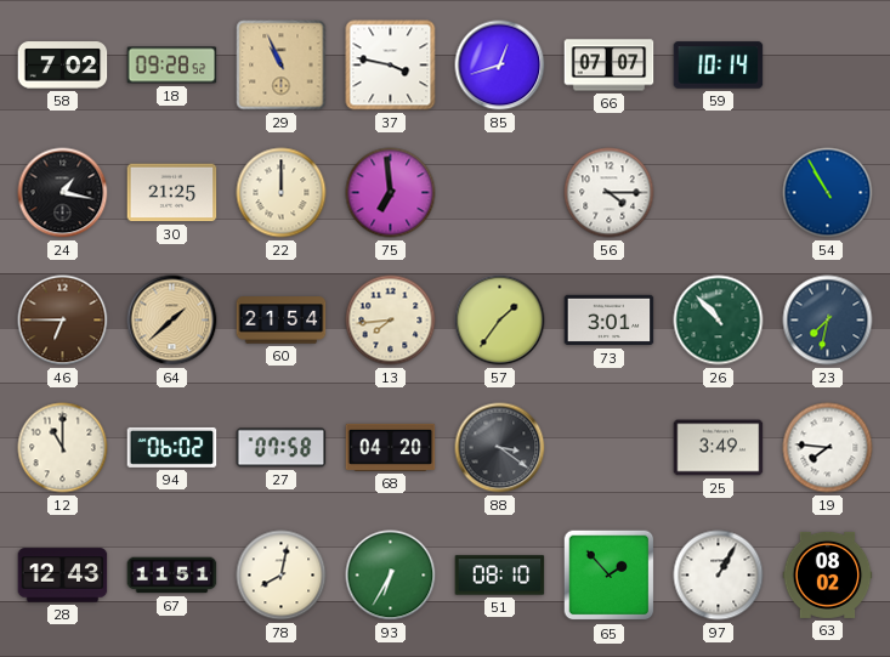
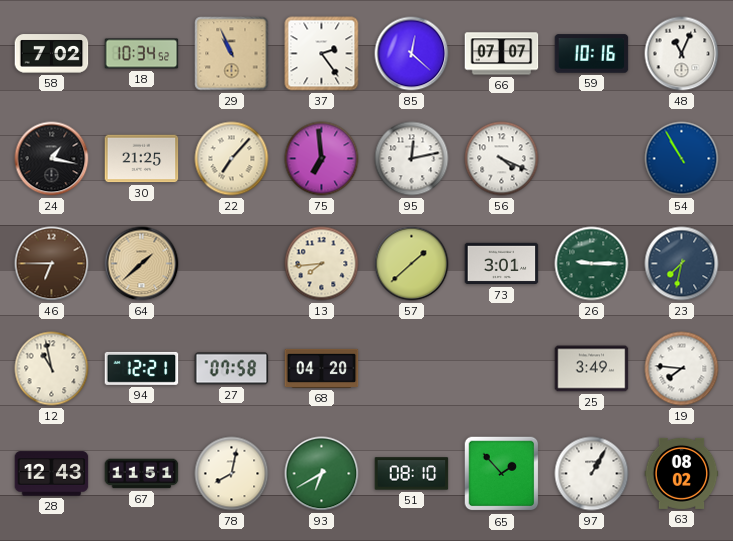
18: 09:28 -> 10:34 (142, 54)
37: 3:47 -> 2:24 (322, 54)
85: 12:42 -> 12:22 (412, 54)
59: 10:14 -> 10:16 (592, 54)
48: none -> 11:04 (682, 54)
22: 12:00 -> 7:07 (232, 159)
95: none -> 12:13 (412, 159)
56: 4:15 -> 4:19 (502, 159)
60: 21:54 -> none (282, 321)
57: 1:36 -> 1:38 (412, 264)
26: 10:53 -> 9:15 (592, 264)
12: 11:00 -> 10:58 (52, 369)
94: 06:02 -> 12:21 (142, 368)
88: 3:21 -> none (500, 448)
93: 6:35 -> 6:40 (322, 474)
